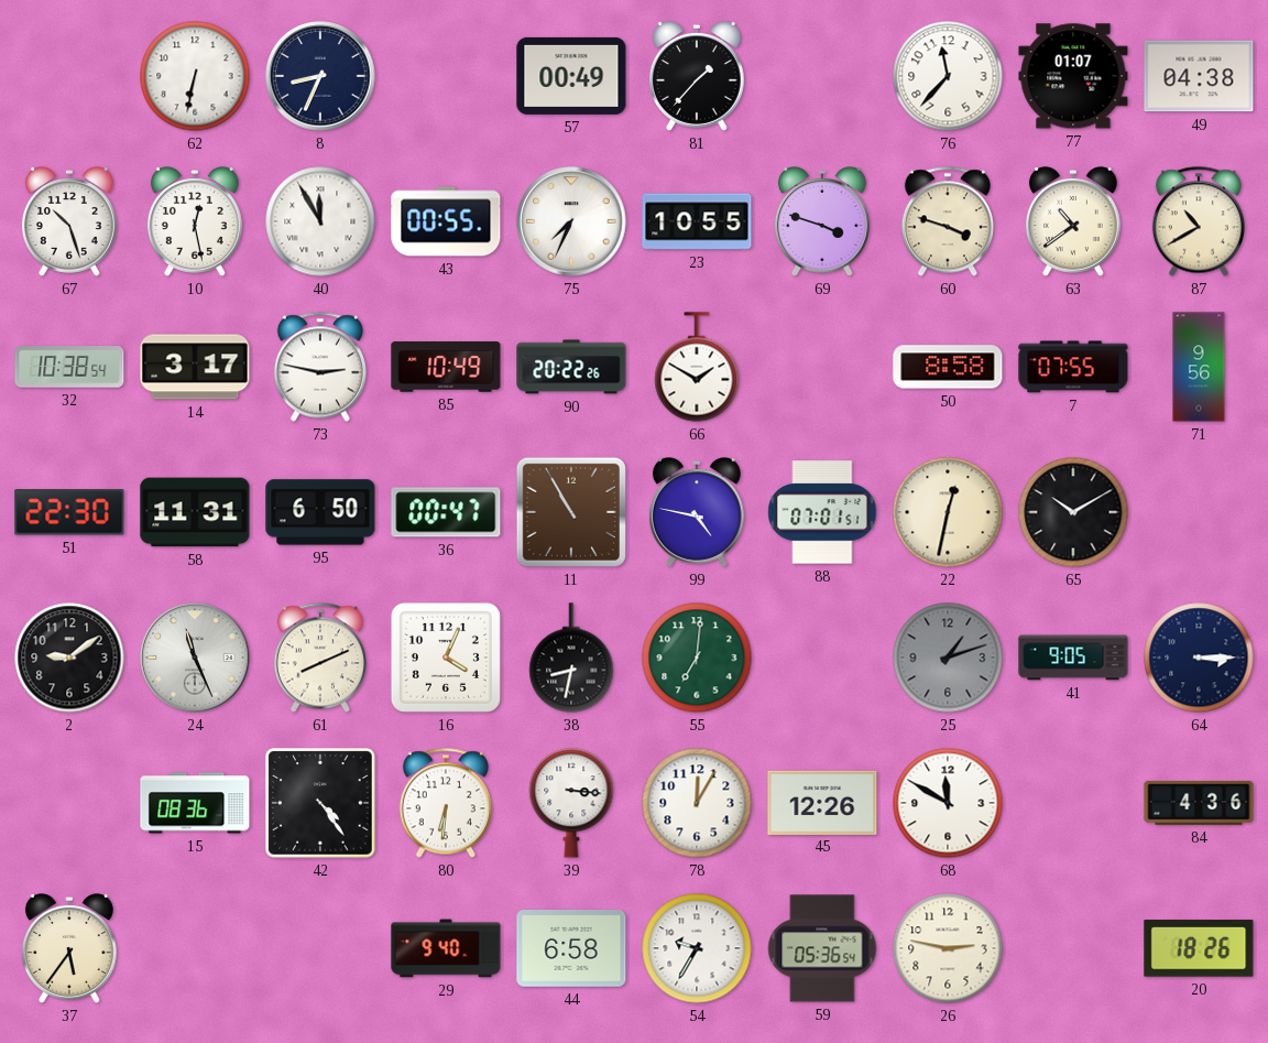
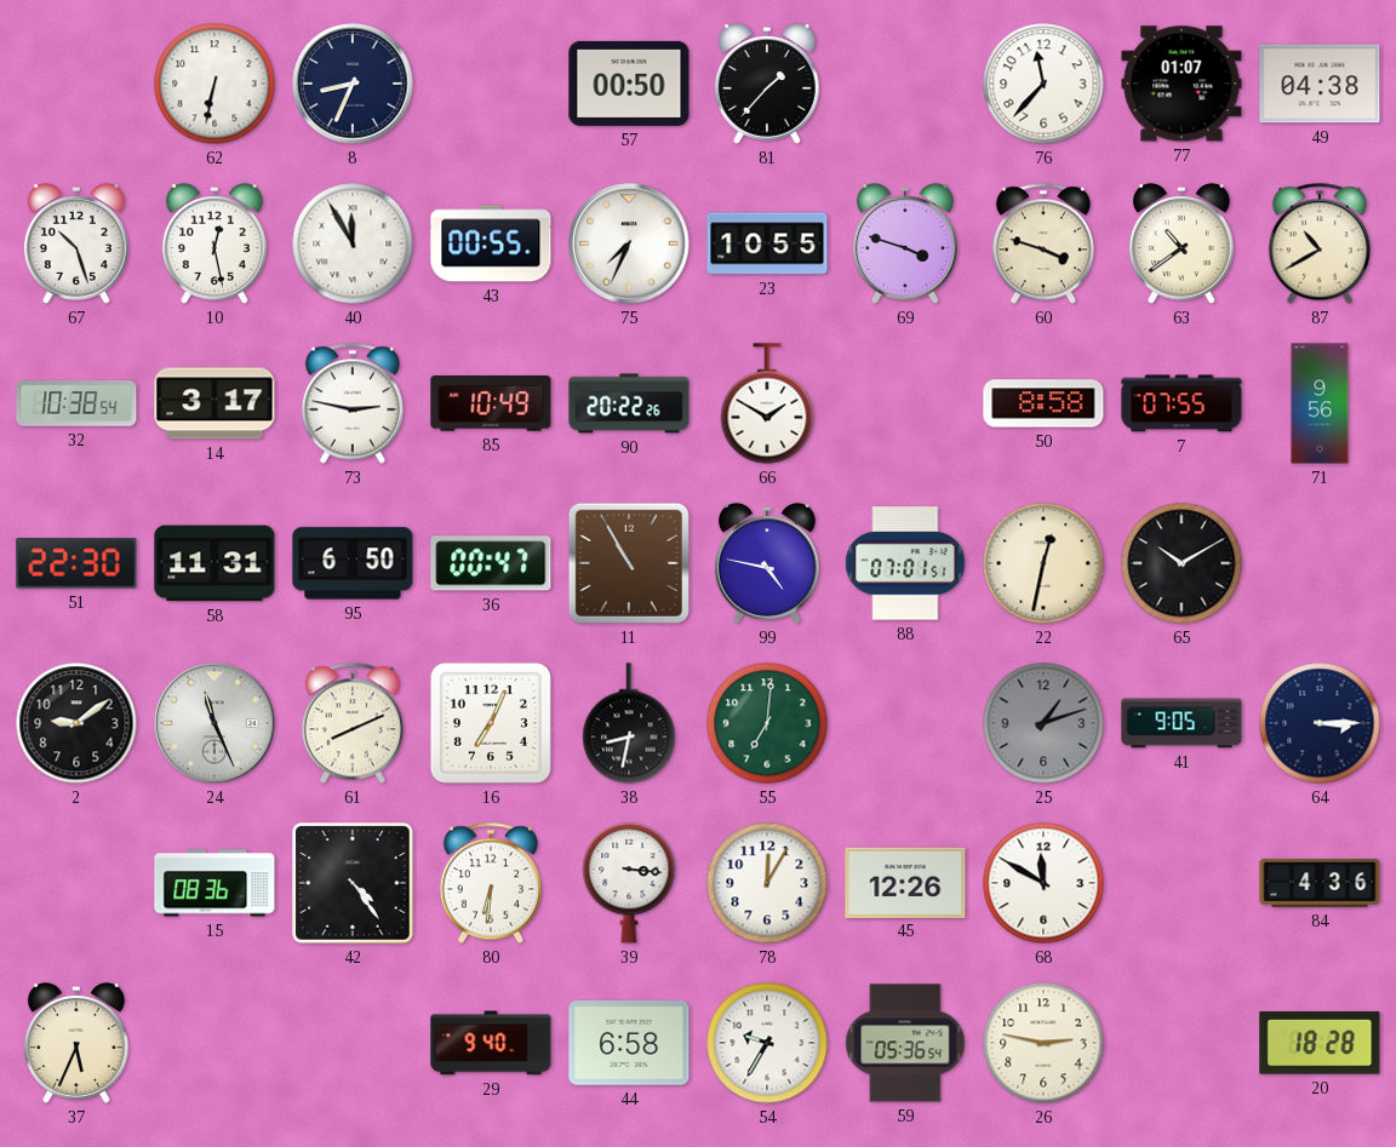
57: 00:49 -> 00:50 (629, 84)
16: 4:04 -> 7:04 (491, 723)
37: 5:36 -> 5:34 (76, 1043)
20: 18:26 -> 18:28 (1320, 1043)
